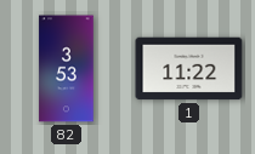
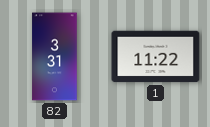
82: 3:53 -> 3:31 (55, 57)
